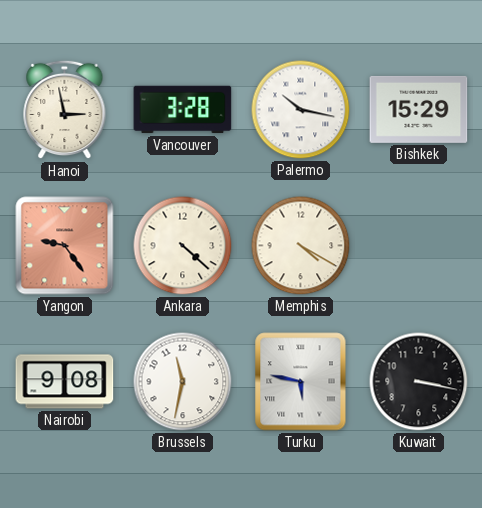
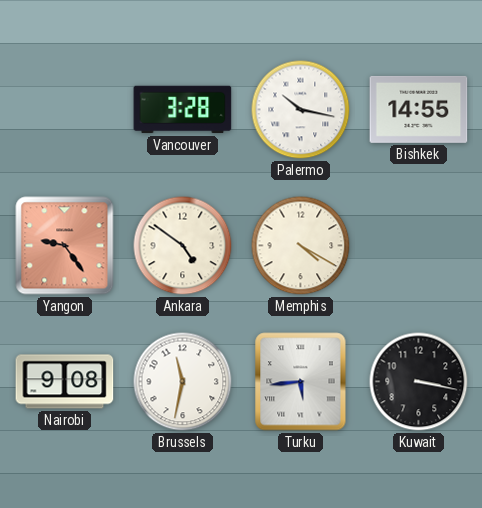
Hanoi: 2:58 -> none (65, 110)
Bishkek: 15:29 -> 14:55 (419, 109)
Ankara: 4:22 -> 4:51 (183, 246)
Turku: 5:47 -> 5:44 (301, 382)
